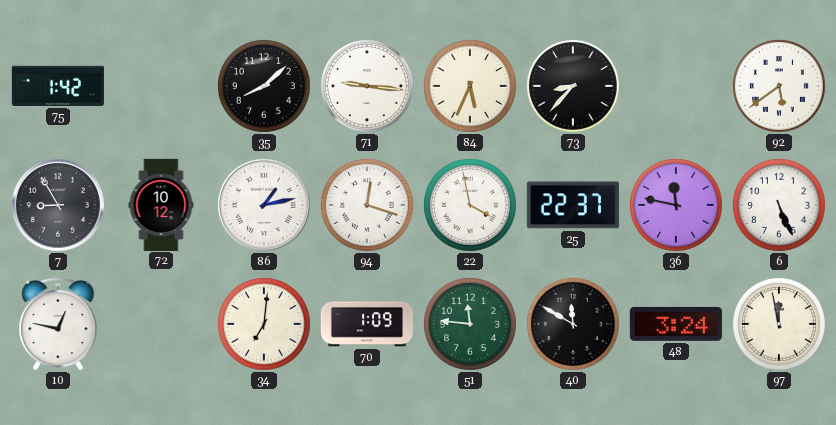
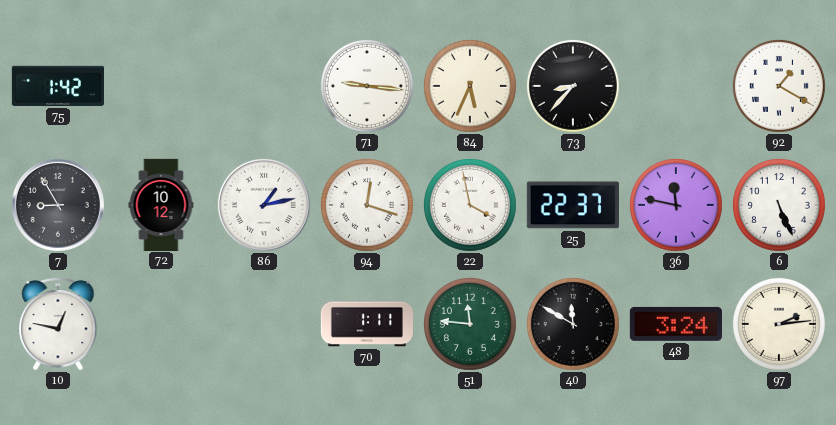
35: 8:08 -> none (264, 86)
92: 5:39 -> 1:20 (779, 86)
34: 7:01 -> none (264, 324)
70: 1:09 -> 1:11 (367, 324)
97: 11:58 -> 2:14 (779, 324)
